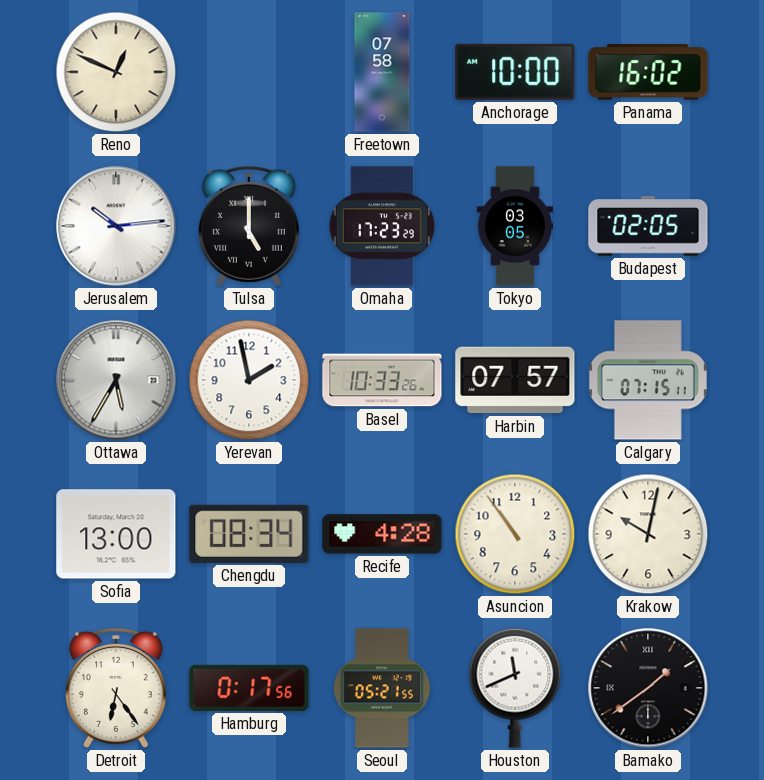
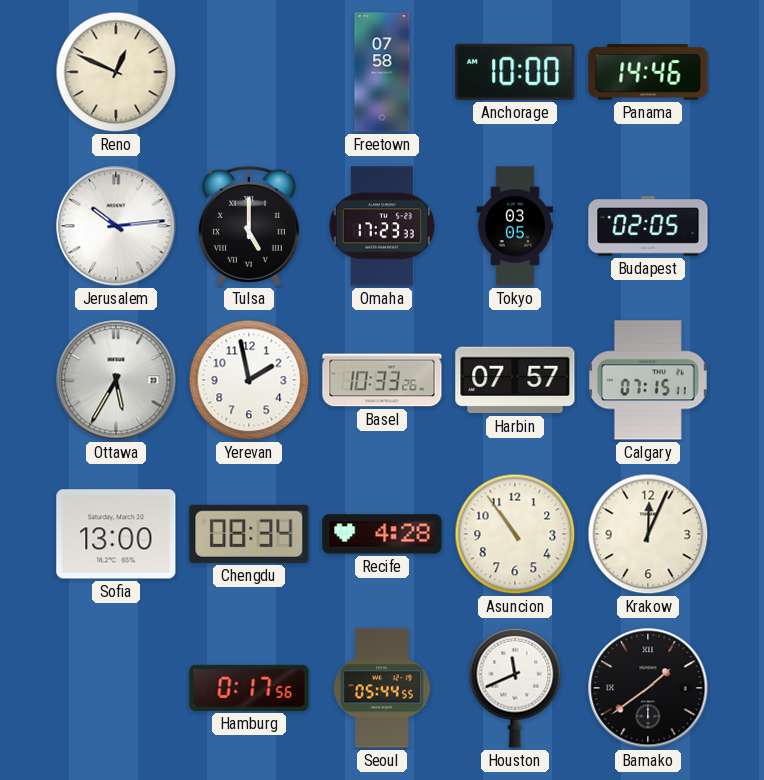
Panama: 16:02 -> 14:46 (648, 72)
Omaha: 17:23:29 -> 17:23:33 (382, 226)
Krakow: 10:02 -> 12:04 (648, 534)
Detroit: 6:24 -> none (116, 688)
Seoul: 05:21 -> 05:44 (382, 688)
